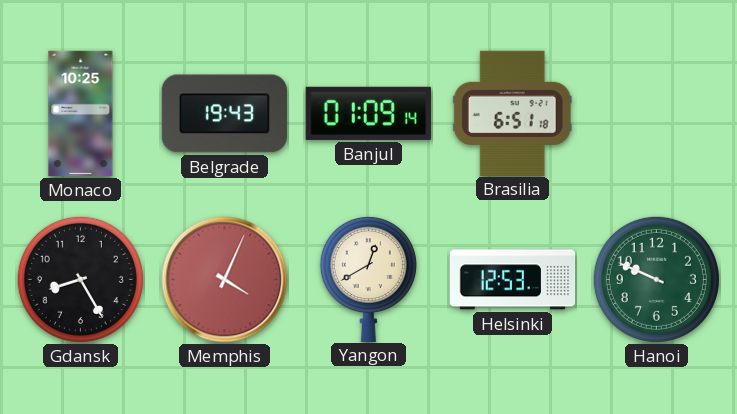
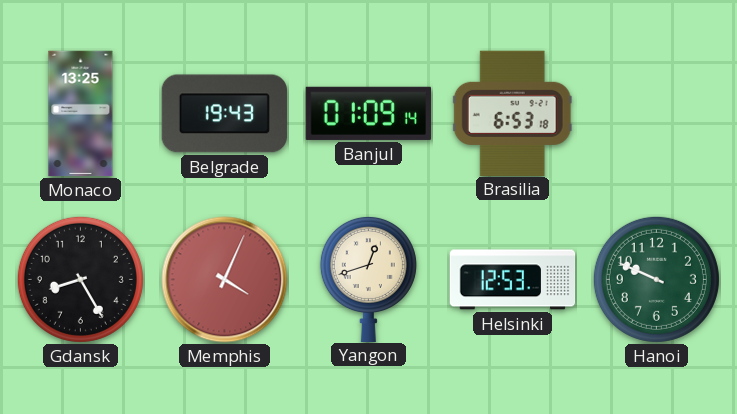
Monaco: 10:25 -> 13:25 (81, 114)
Brasilia: 6:51 -> 6:53 (512, 113)
Yangon: 12:40 -> 12:42 (368, 278)
